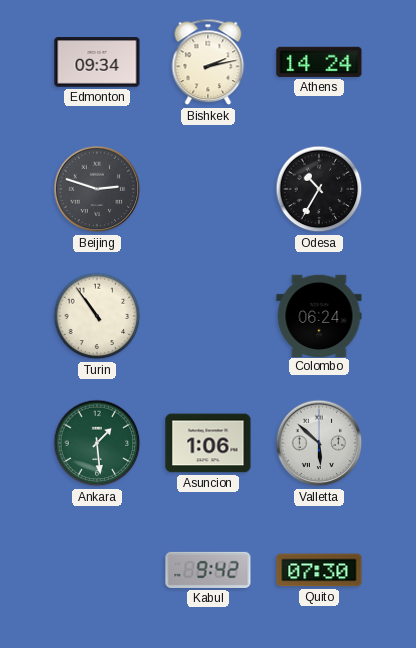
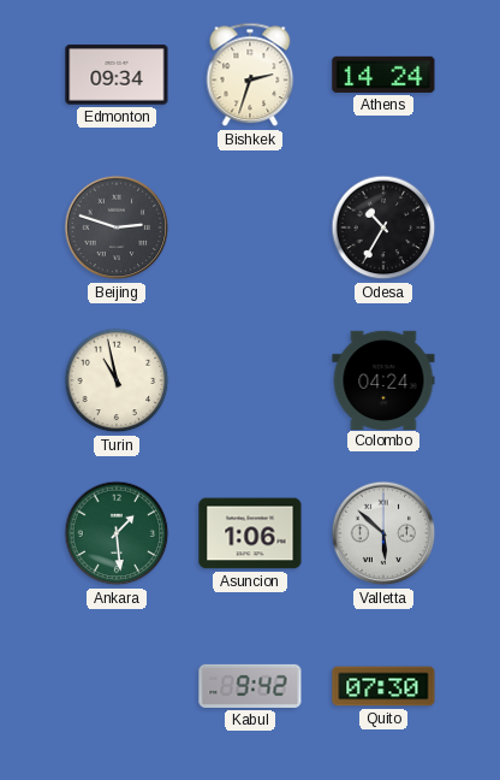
Bishkek: 2:13 -> 2:33 (250, 75)
Turin: 10:54 -> 10:58 (117, 380)
Colombo: 06:24 -> 04:24 (383, 379)
